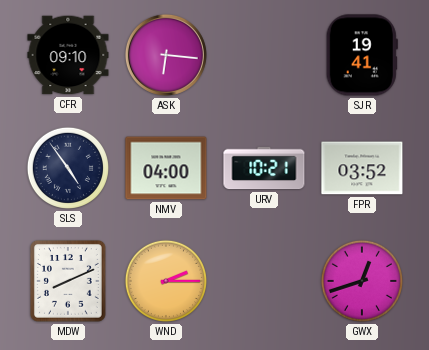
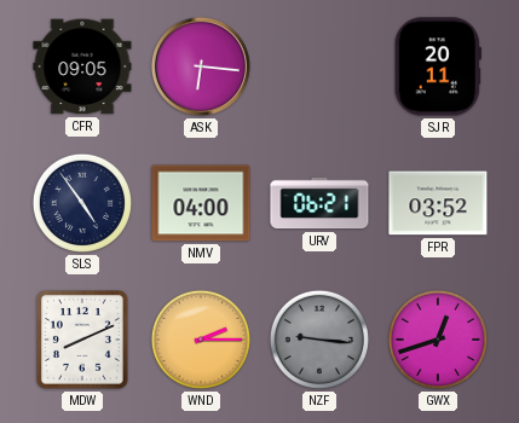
CFR: 09:10 -> 09:05 (82, 66)
SJR: 19:41 -> 20:11 (438, 66)
URV: 10:21 -> 06:21 (319, 203)
NZF: none -> 9:16 (319, 340)
